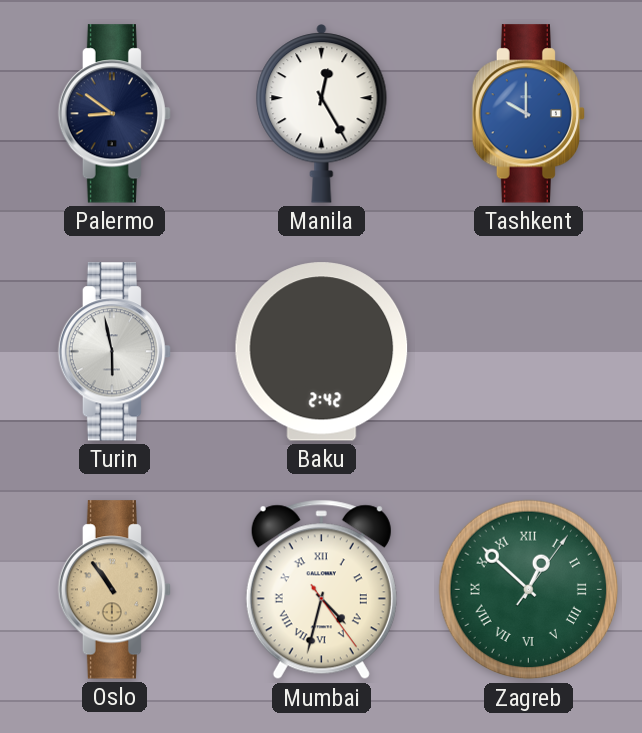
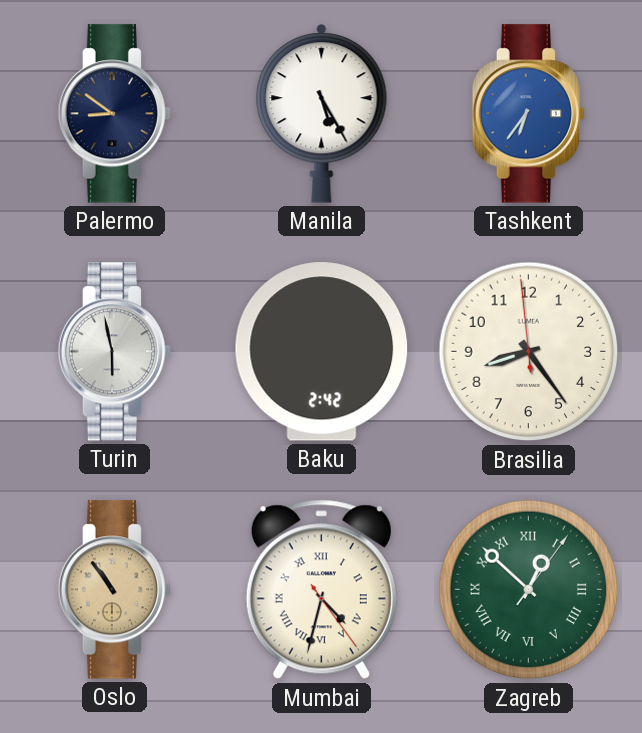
Manila: 12:25 -> 5:25 (322, 114)
Tashkent: 10:00 -> 6:36 (528, 114)
Brasilia: none -> 8:23 (529, 352)
